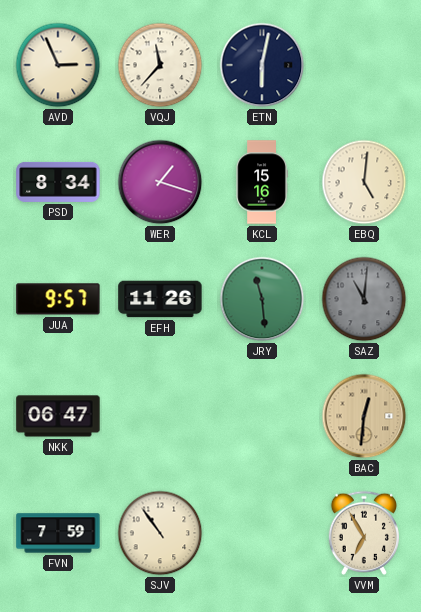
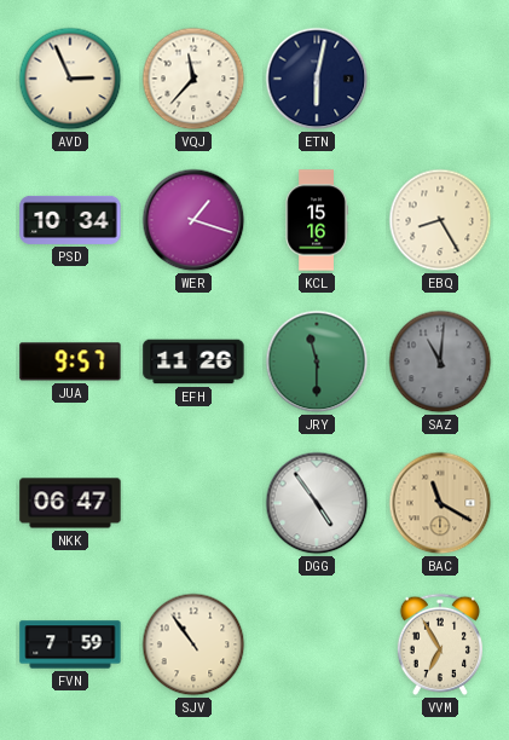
PSD: 8:34 -> 10:34 (70, 220)
EBQ: 5:01 -> 8:25 (440, 220)
JRY: 11:29 -> 11:30 (317, 362)
DGG: none -> 4:54 (317, 503)
BAC: 12:31 -> 11:20 (440, 503)
